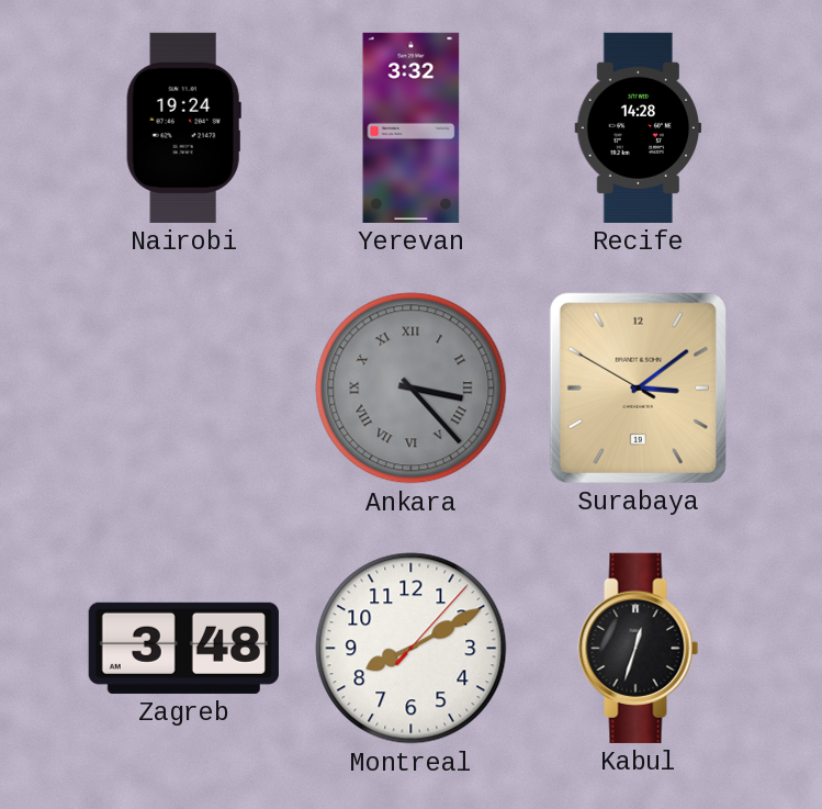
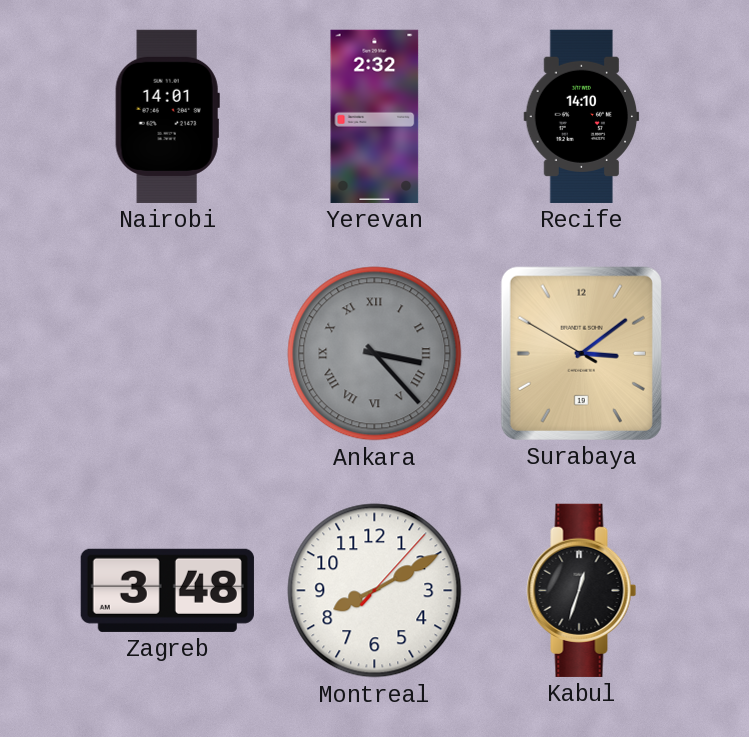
Nairobi: 19:24 -> 14:01 (167, 116)
Yerevan: 3:32 -> 2:32 (375, 116)
Recife: 14:28 -> 14:10 (582, 116)
